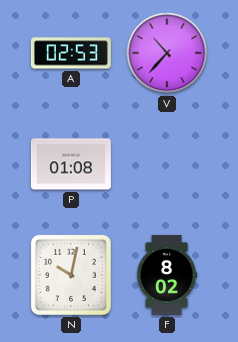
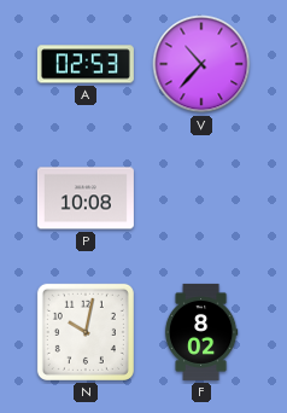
P: 01:08 -> 10:08 (86, 198)
